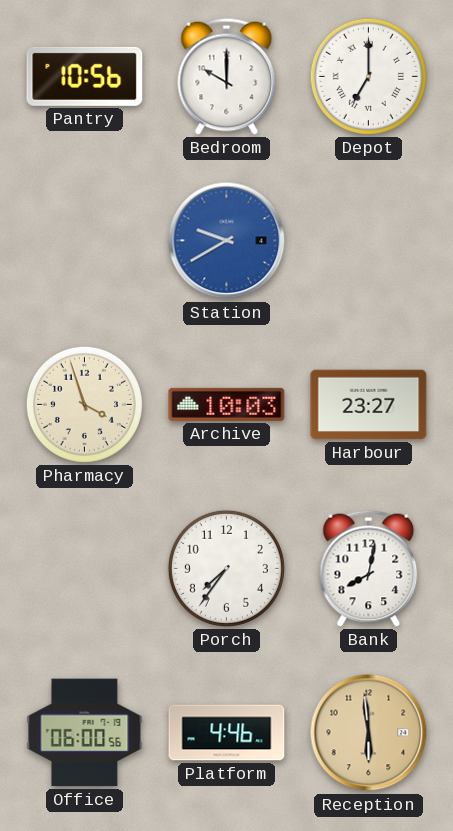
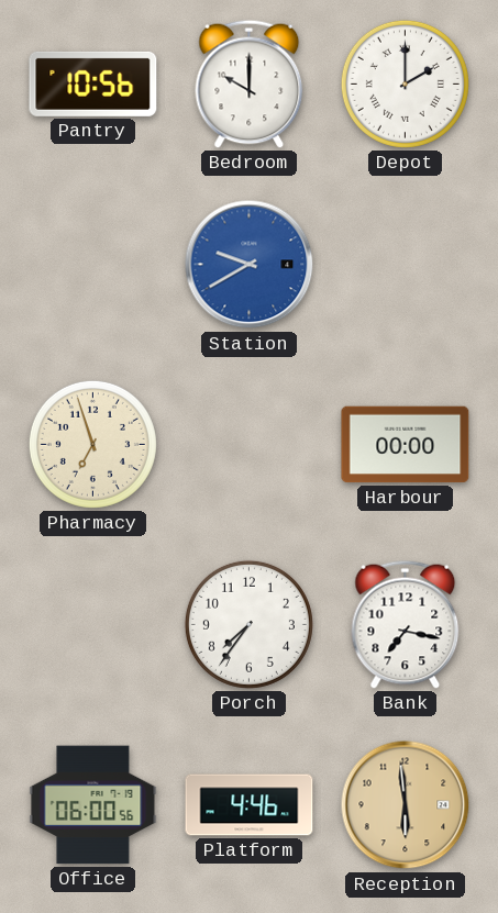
Depot: 7:00 -> 2:00 (405, 83)
Pharmacy: 3:57 -> 6:57 (92, 444)
Archive: 10:03 -> none (227, 404)
Harbour: 23:27 -> 00:00 (406, 445)
Bank: 8:02 -> 7:17 (406, 624)
